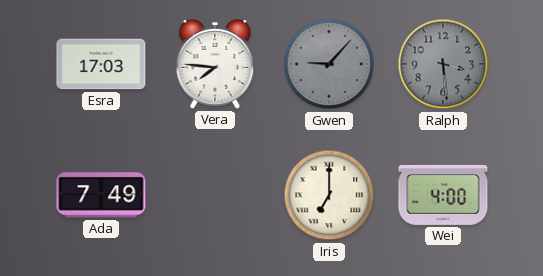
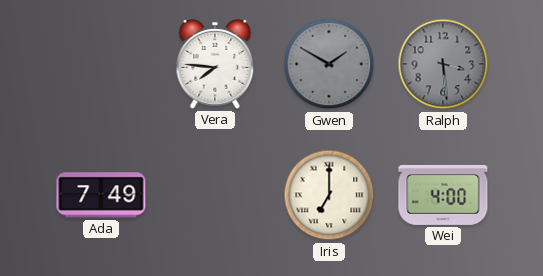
Esra: 17:03 -> none (101, 64)
Gwen: 9:07 -> 1:50 (329, 64)
